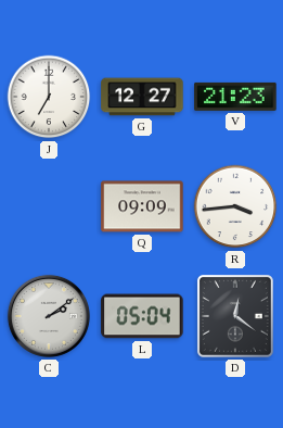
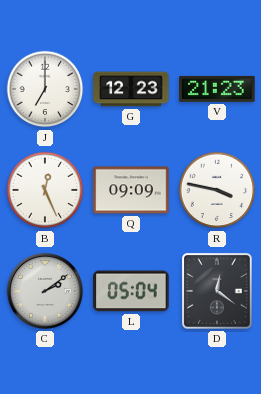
G: 12:27 -> 12:23 (131, 89)
B: none -> 12:26 (45, 190)
R: 3:44 -> 3:47 (217, 190)
